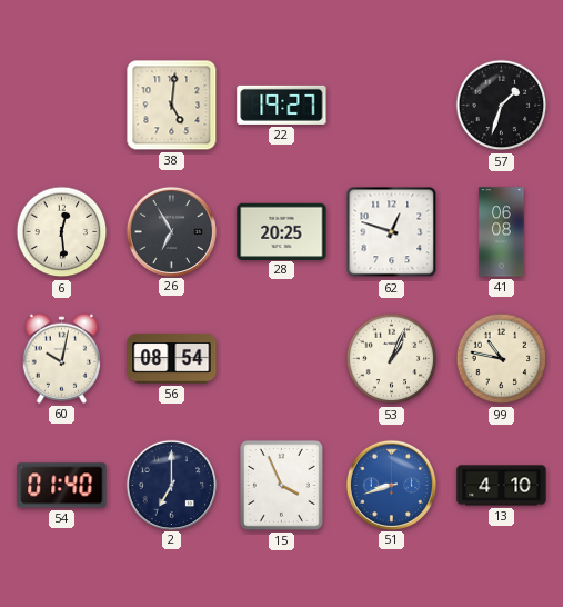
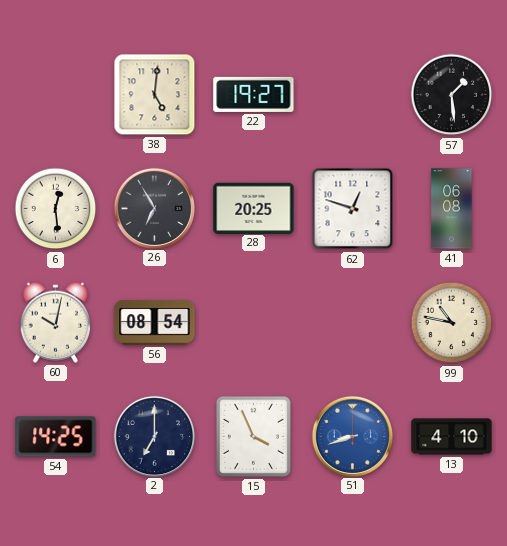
57: 1:33 -> 1:29 (452, 95)
53: 1:04 -> none (392, 359)
54: 01:40 -> 14:25 (56, 437)
